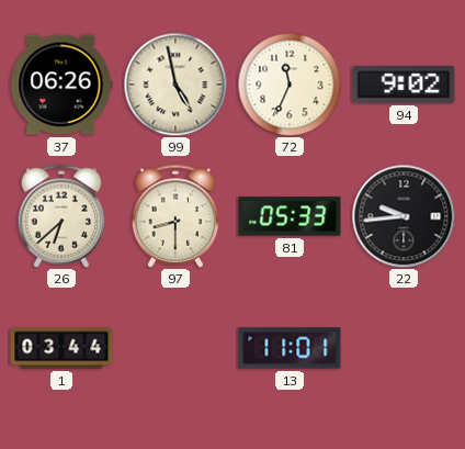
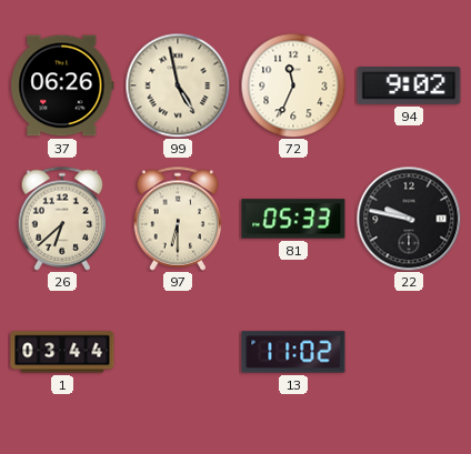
97: 8:30 -> 6:30 (178, 219)
22: 9:44 -> 9:47 (409, 219)
13: 11:01 -> 11:02 (293, 352)
